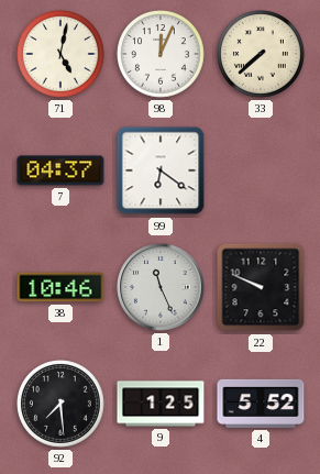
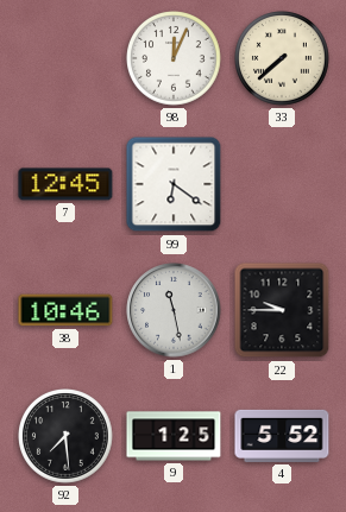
71: 5:02 -> none (62, 55)
7: 04:37 -> 12:45 (65, 184)
1: 11:26 -> 11:28 (174, 310)
22: 9:49 -> 9:45 (282, 310)
